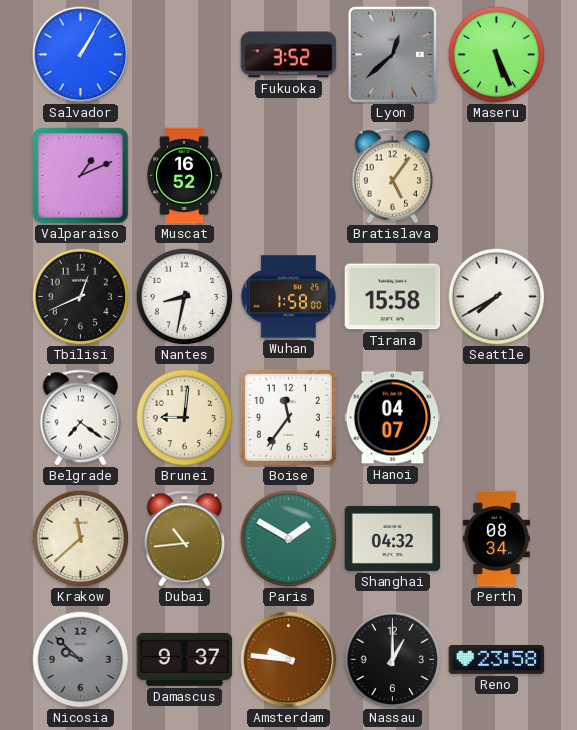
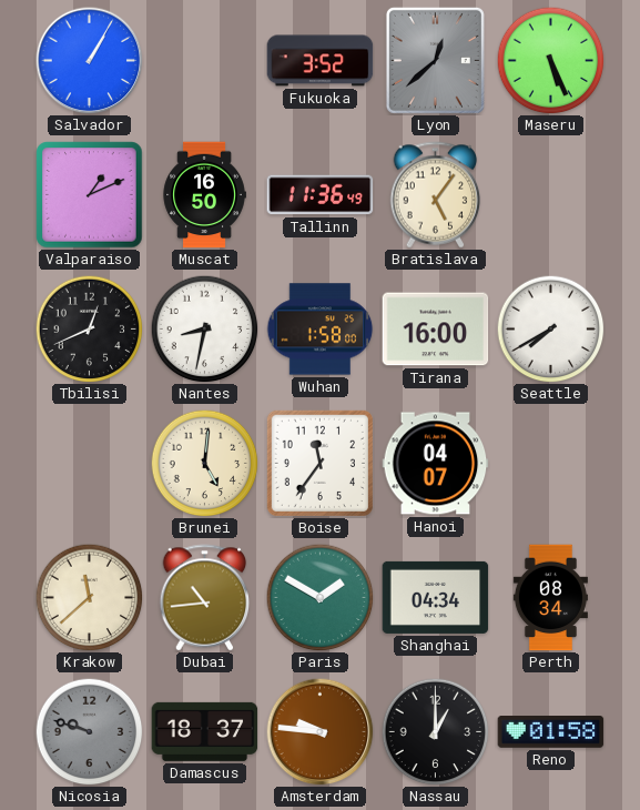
Muscat: 16:52 -> 16:50 (204, 195)
Tallinn: none -> 11:36 (321, 195)
Tirana: 15:58 -> 16:00 (436, 330)
Belgrade: 7:21 -> none (81, 418)
Brunei: 9:01 -> 5:01 (204, 463)
Shanghai: 04:32 -> 04:34 (436, 597)
Nicosia: 9:52 -> 9:48 (89, 731)
Damascus: 9:37 -> 18:37 (205, 731)
Reno: 23:58 -> 01:58 (551, 732)
